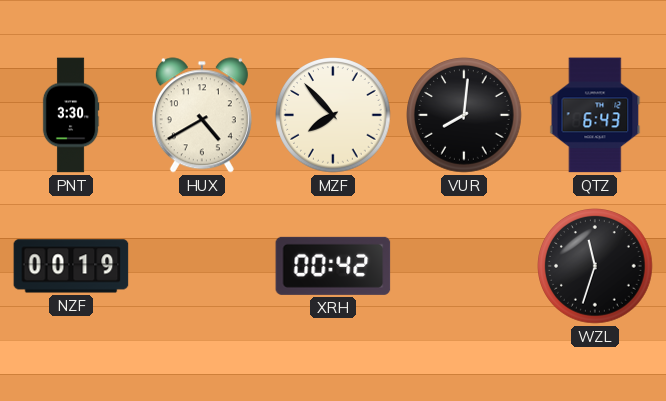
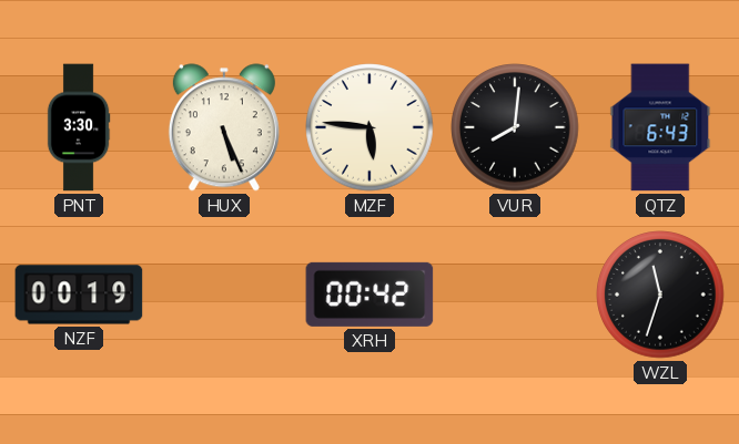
HUX: 4:40 -> 5:26 (224, 127)
MZF: 7:53 -> 5:46 (369, 127)
